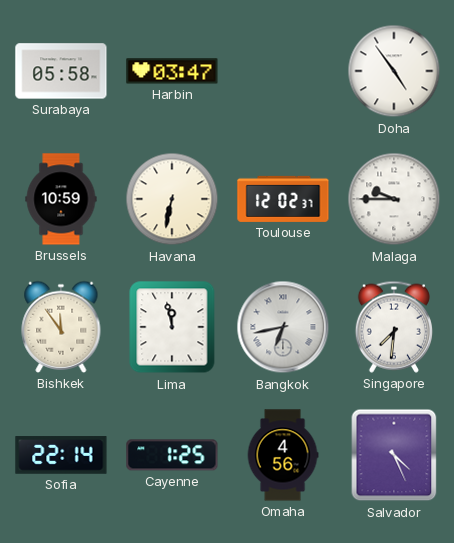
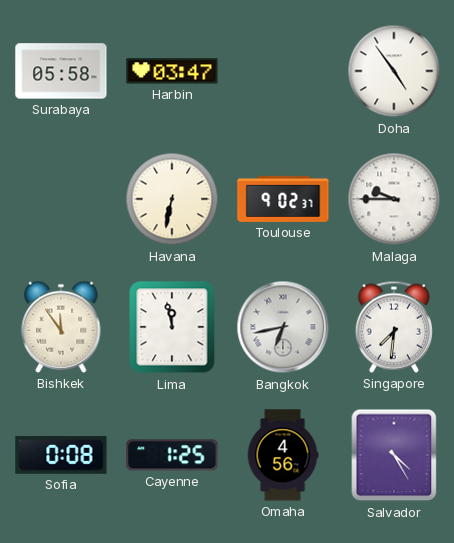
Brussels: 10:59 -> none (61, 199)
Toulouse: 12:02 -> 9:02 (283, 199)
Sofia: 22:14 -> 0:08 (61, 455)
Salvador: 4:26 -> 4:25 (394, 455)
